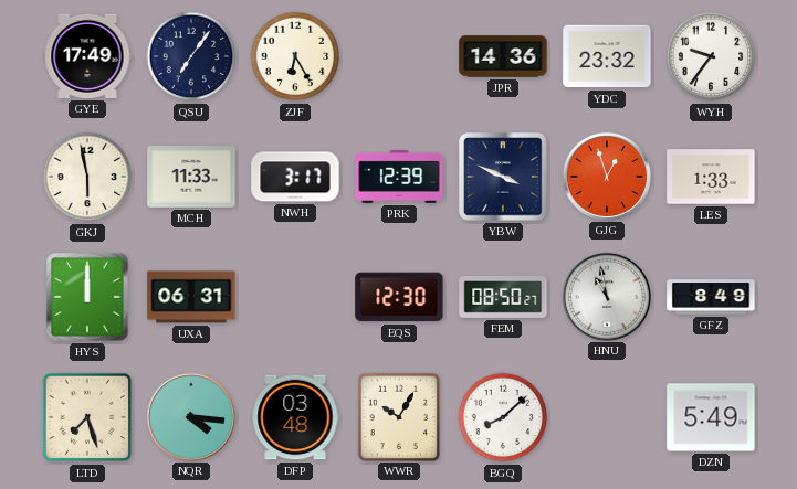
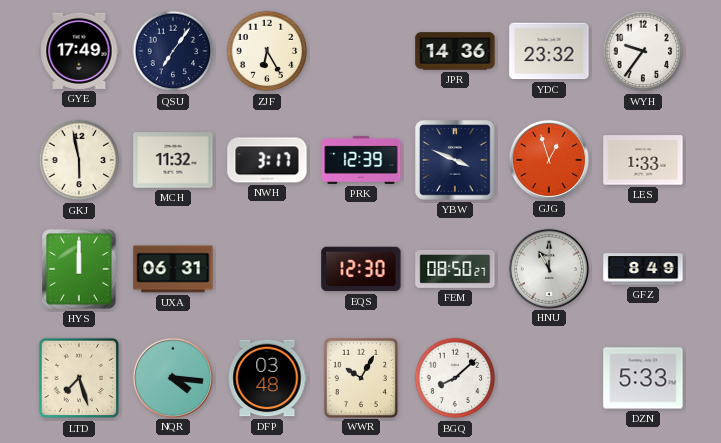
MCH: 11:33 -> 11:32 (173, 160)
HNU: 10:58 -> 11:00 (548, 268)
DZN: 5:49 -> 5:33 (643, 378)
